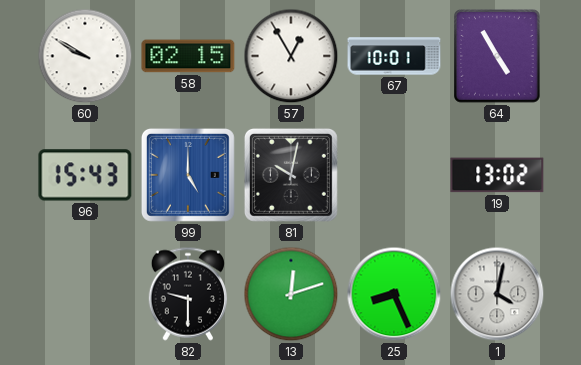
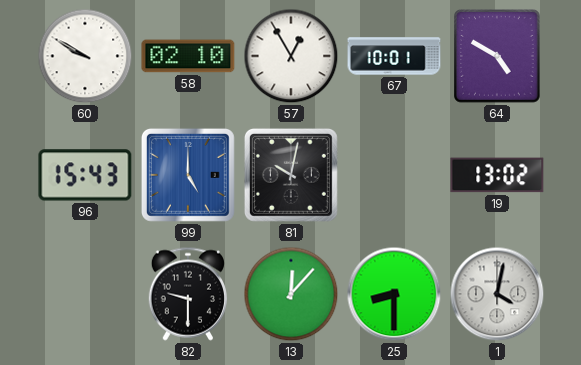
58: 02:15 -> 02:10 (188, 56)
64: 4:55 -> 4:50 (498, 57)
13: 12:12 -> 12:07 (291, 294)
25: 8:26 -> 8:30 (394, 294)
